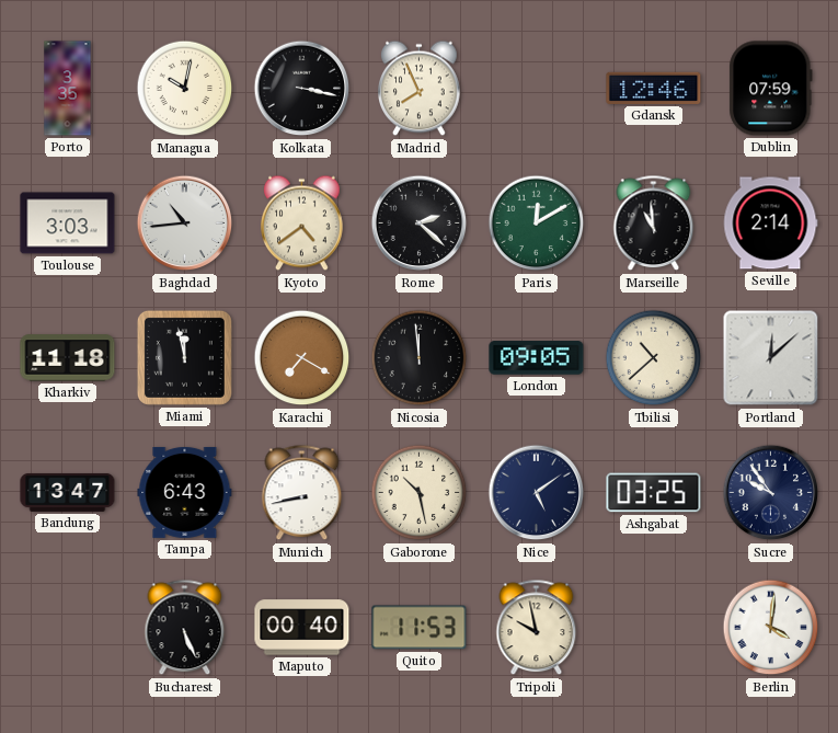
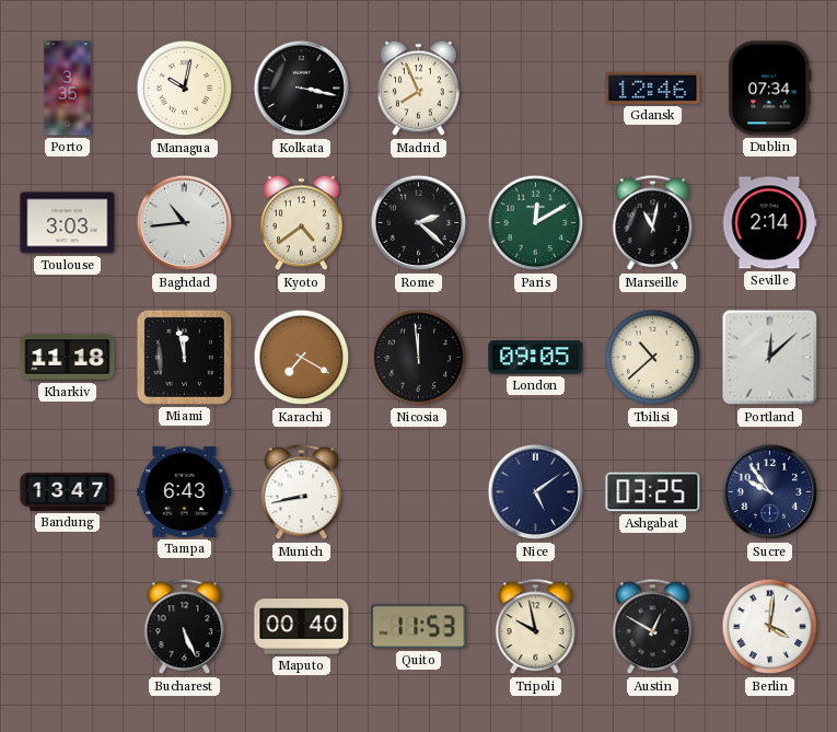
Dublin: 07:59 -> 07:34 (770, 89)
Marseille: 10:59 -> 11:02 (653, 223)
Gaborone: 10:28 -> none (420, 493)
Austin: none -> 12:50 (653, 627)
